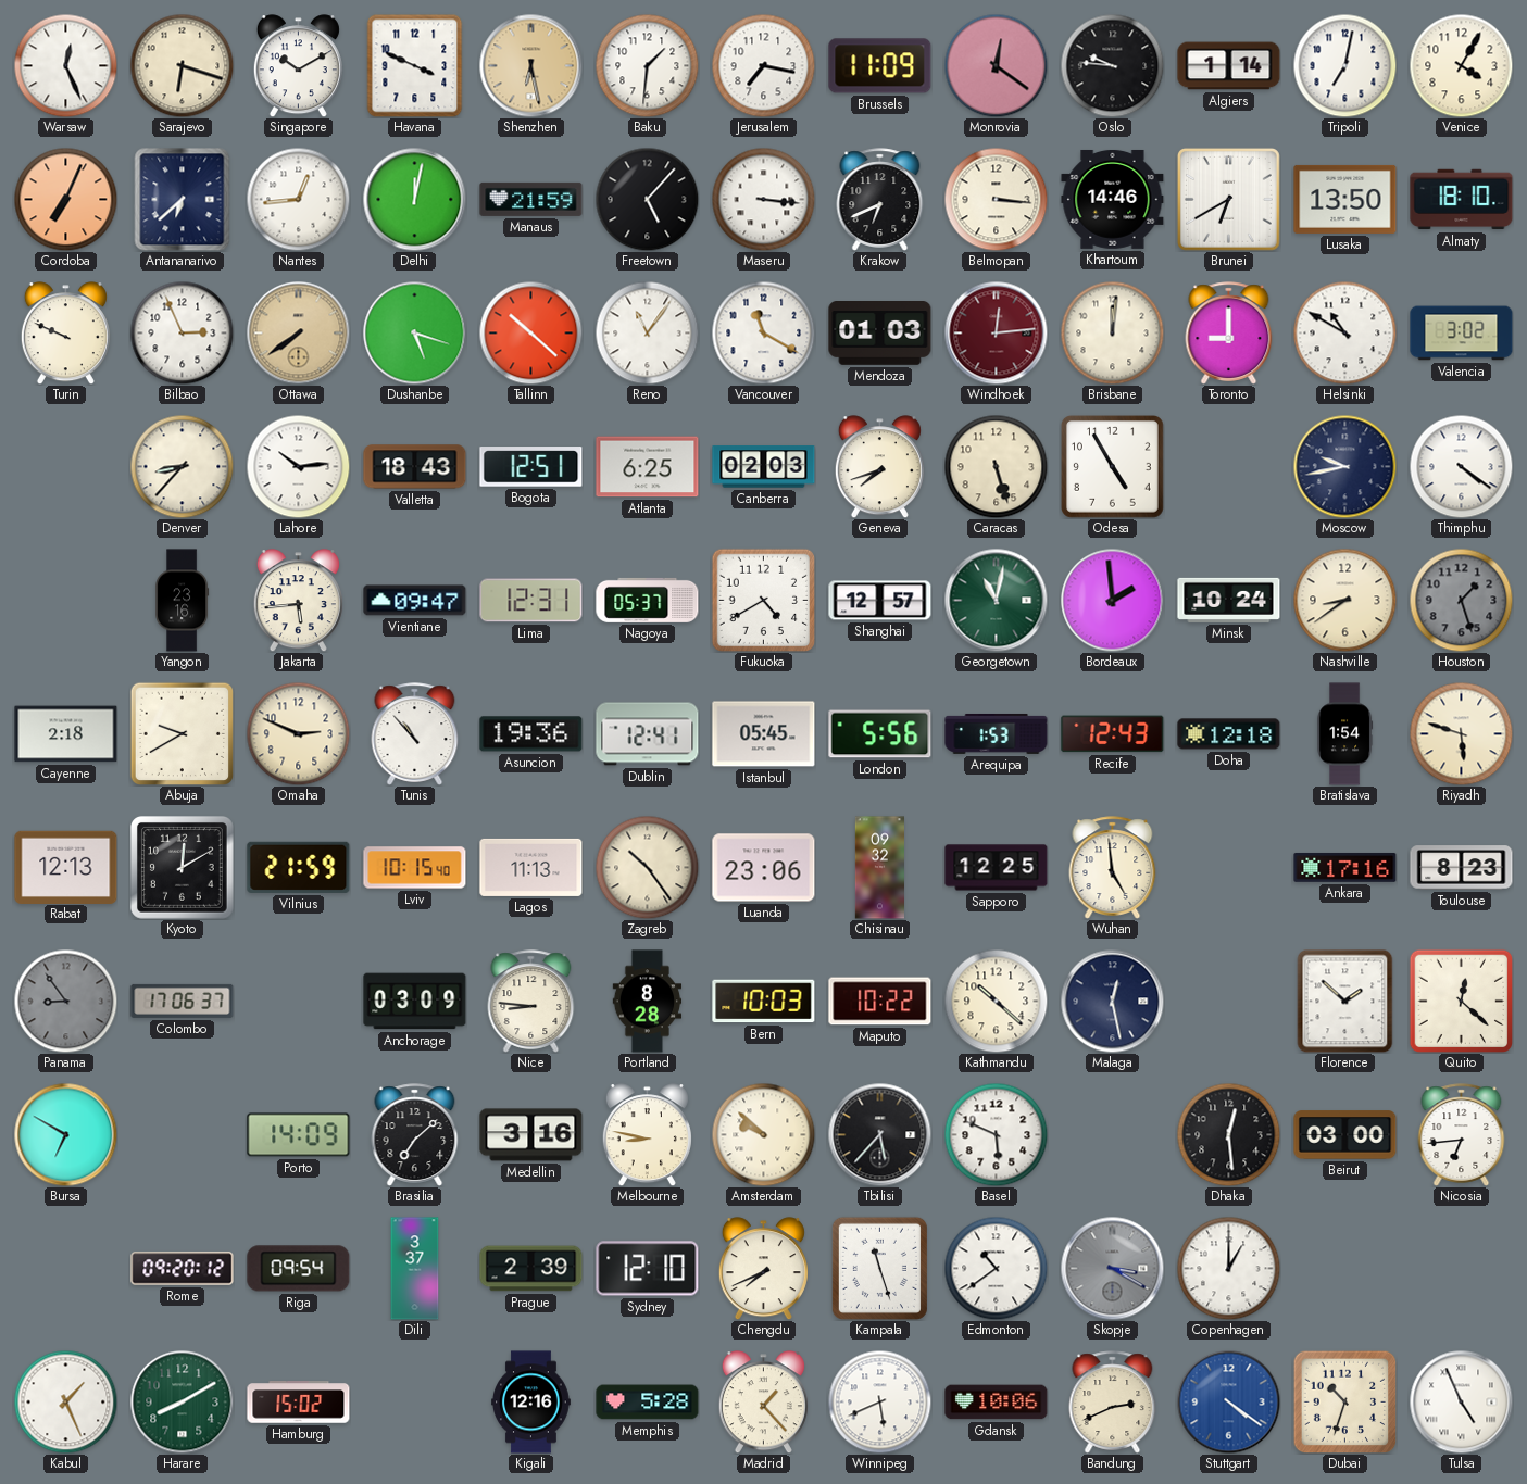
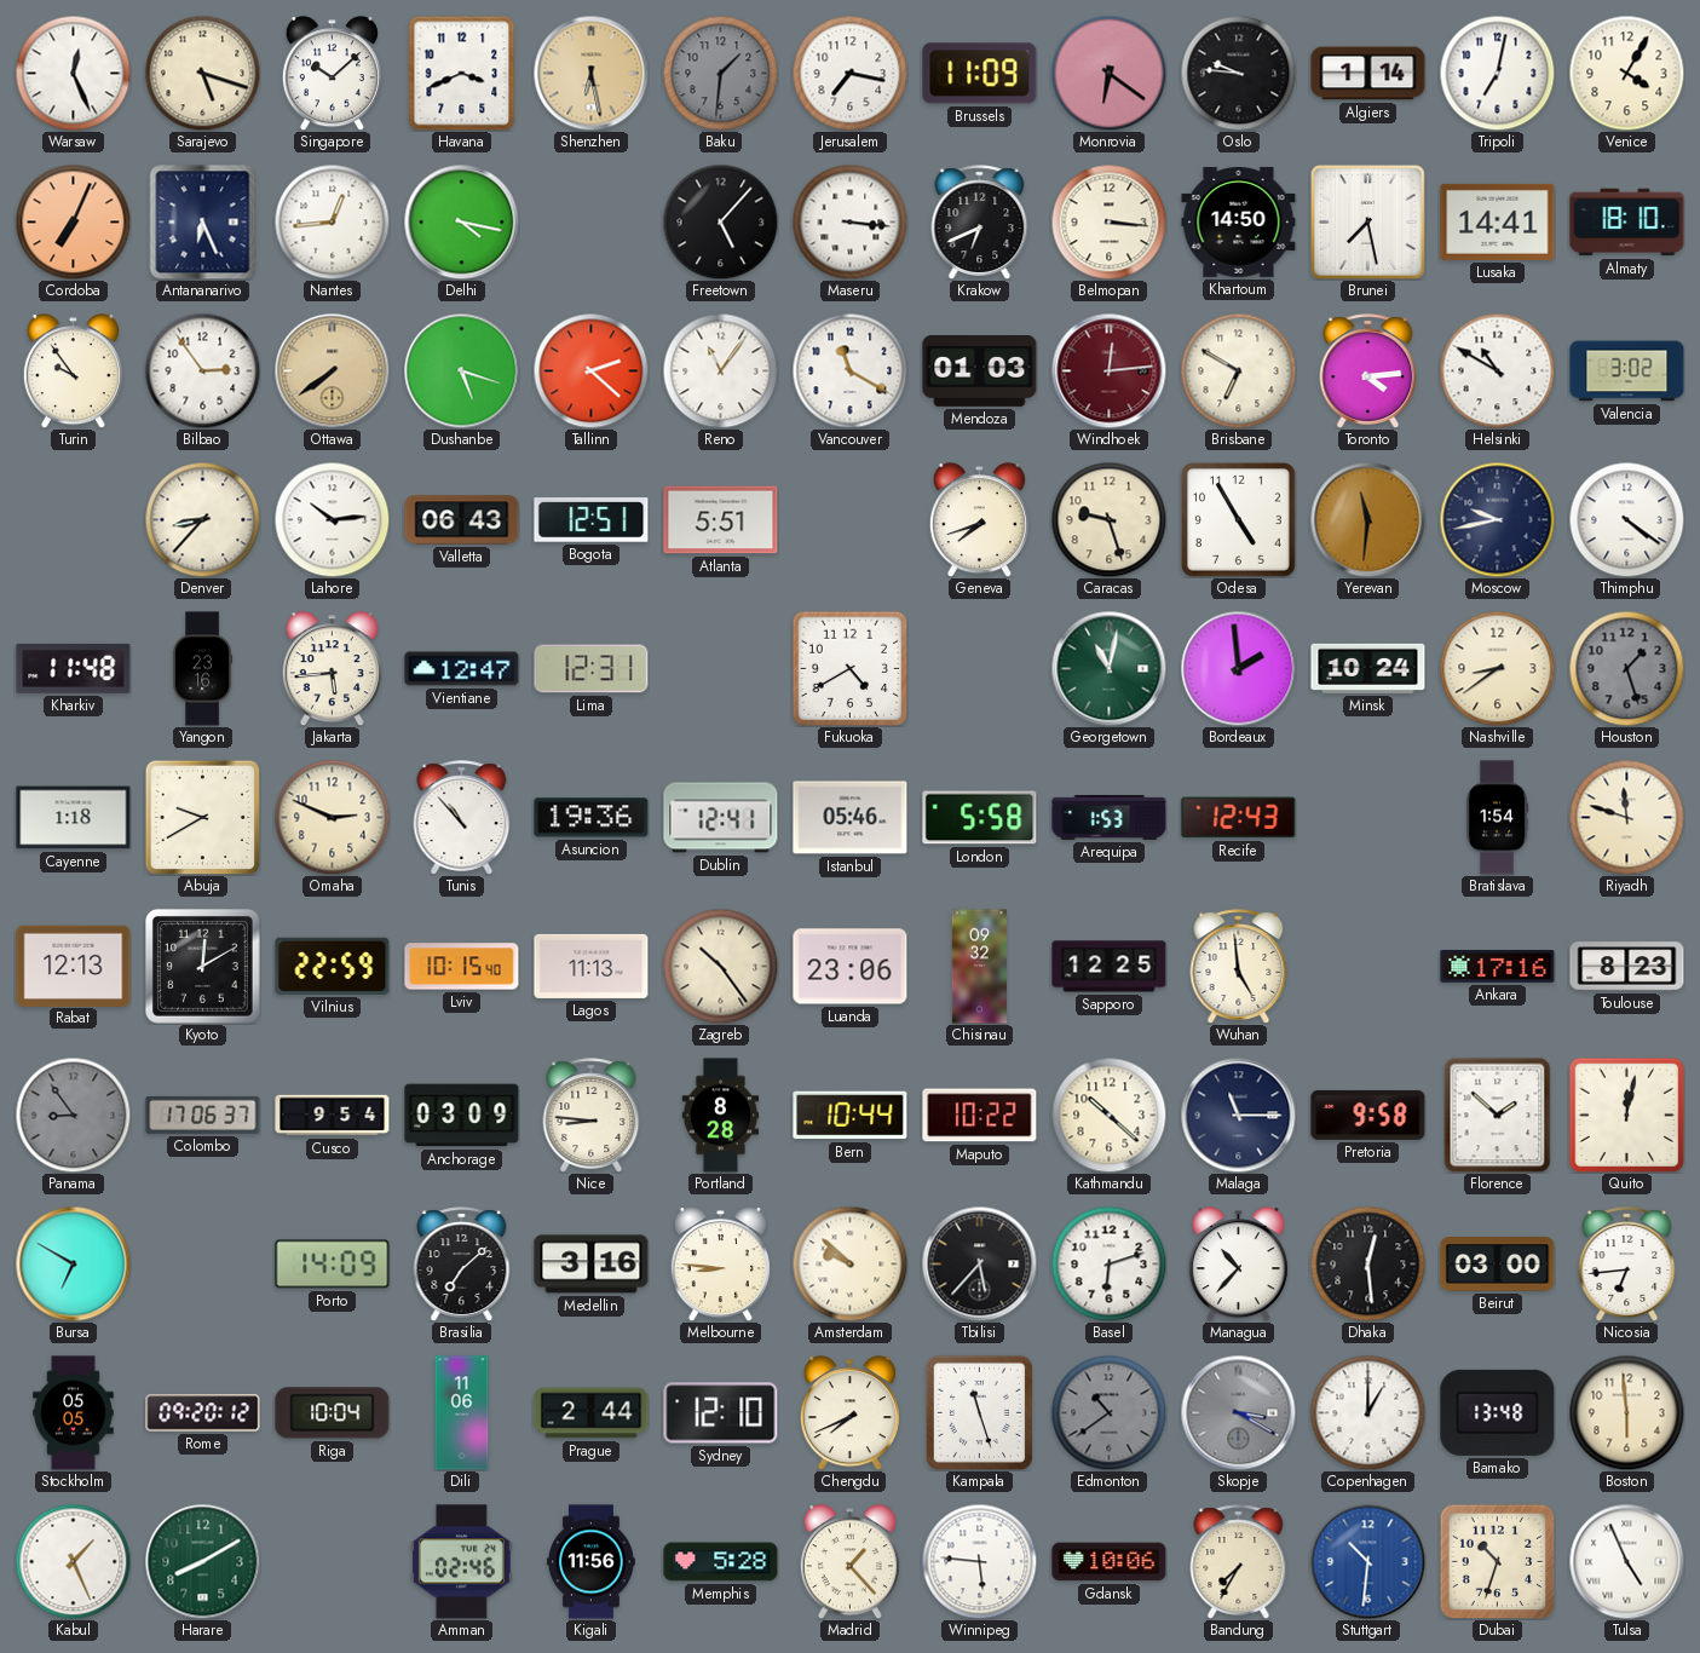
Sarajevo: 6:18 -> 5:18 (202, 73)
Singapore: 10:10 -> 10:08 (332, 74)
Havana: 3:49 -> 3:41 (462, 73)
Baku dial: white -> grey (720, 73)
Monrovia: 12:21 -> 6:21 (1108, 73)
Antananarivo: 6:38 -> 6:26 (203, 221)
Delhi: 12:02 -> 4:17 (461, 221)
Manaus: 21:59 -> none (531, 199)
Khartoum: 14:46 -> 14:50 (1239, 221)
Brunei: 6:40 -> 7:28 (1367, 221)
Lusaka: 13:50 -> 14:41 (1498, 221)
Turin: 9:49 -> 9:54 (73, 372)
Bilbao: 2:56 -> 2:54 (202, 370)
Tallinn: 10:22 -> 2:22 (590, 370)
Brisbane: 12:01 -> 6:50 (1238, 370)
Toronto: 9:00 -> 4:14 (1368, 372)
Valletta: 18:43 -> 06:43 (462, 520)
Atlanta: 6:25 -> 5:51 (721, 520)
Canberra: 02:03 -> none (764, 467)
Caracas: 5:27 -> 9:27 (1108, 519)
Yerevan: none -> 11:31 (1367, 519)
Kharkiv: none -> 11:48 (74, 668)
Vientiane: 09:47 -> 12:47 (462, 669)
Nagoya: 05:37 -> none (648, 600)
Shanghai: 12:57 -> none (880, 601)
Cayenne: 2:18 -> 1:18 (74, 818)
Istanbul: 05:45 -> 05:46 (851, 818)
London: 5:56 -> 5:58 (980, 818)
Doha: 12:18 -> none (1229, 734)
Riyadh: 5:48 -> 11:48 (1626, 817)
Vilnius: 21:59 -> 22:59 (333, 966)
Cusco: none -> 9:54 (333, 1116)
Bern: 10:03 -> 10:44 (851, 1116)
Malaga: 12:28 -> 11:15 (1238, 1115)
Pretoria: none -> 9:58 (1368, 1115)
Quito: 12:22 -> 12:02 (1626, 1115)
Melbourne: 8:47 -> 8:46 (720, 1265)
Basel: 5:49 -> 6:12 (1108, 1263)
Managua: none -> 10:37 (1238, 1265)
Stockholm: none -> 05:05 (74, 1413)
Riga: 09:54 -> 10:04 (333, 1413)
Dili: 3:37 -> 11:06 (462, 1413)
Prague: 2:39 -> 2:44 (592, 1413)
Edmonton dial: white -> grey (1108, 1412)
Bamako: none -> 13:48 (1498, 1412)
Boston: none -> 5:59 (1626, 1412)
Hamburg: 15:02 -> none (299, 1403)
Amman: none -> 02:46 (461, 1562)
Kigali: 12:16 -> 11:56 (592, 1562)
Winnipeg: 5:41 -> 5:46 (979, 1561)
Bandung: 2:41 -> 7:35 (1239, 1562)
Stuttgart: 4:21 -> 10:31 (1367, 1561)
